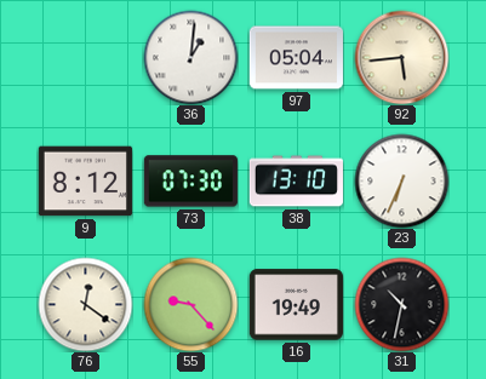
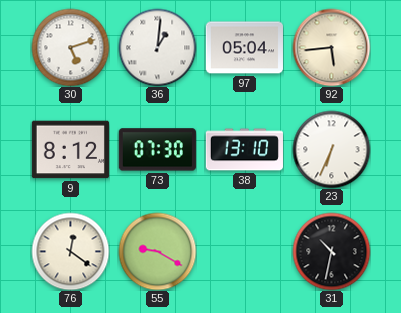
30: none -> 5:12 (70, 47)
55: 9:23 -> 9:20 (157, 251)
16: 19:49 -> none (296, 305)
